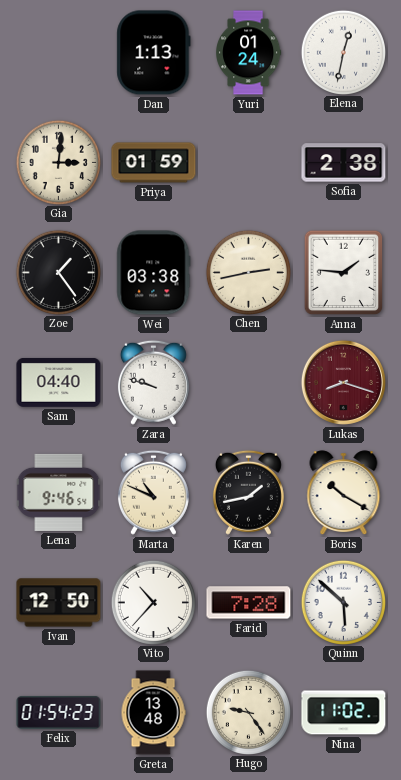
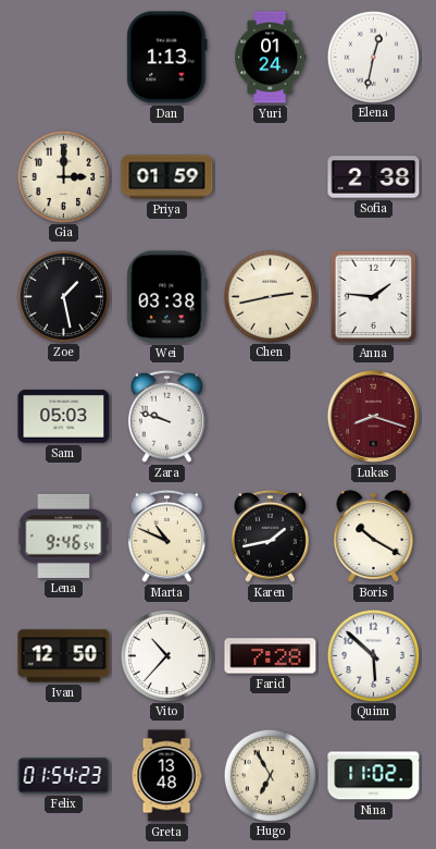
Gia: 3:01 -> 3:00 (63, 176)
Zoe: 1:24 -> 1:28 (63, 296)
Sam: 04:40 -> 05:03 (64, 417)
Hugo: 9:24 -> 6:55 (270, 775)
